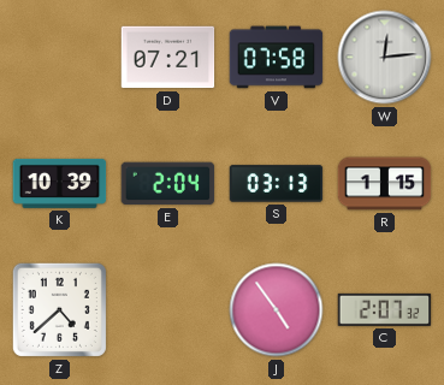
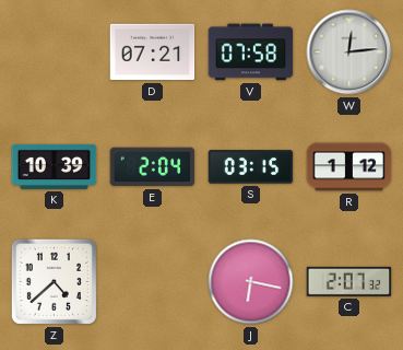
S: 03:13 -> 03:15 (251, 167)
R: 1:15 -> 1:12 (349, 167)
J: 4:54 -> 6:17 (251, 282)
